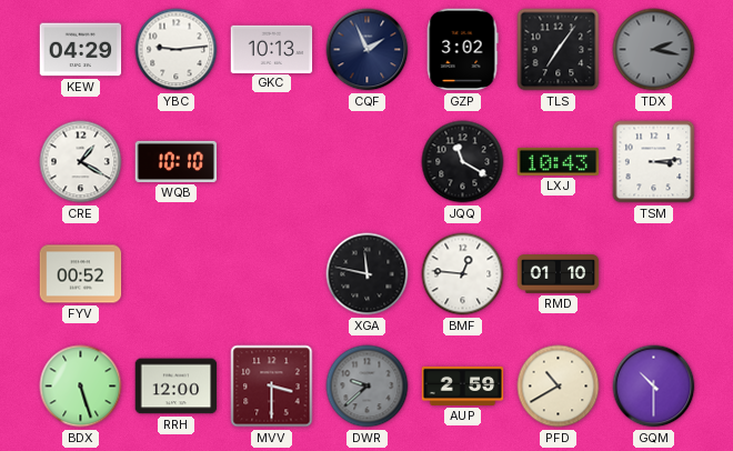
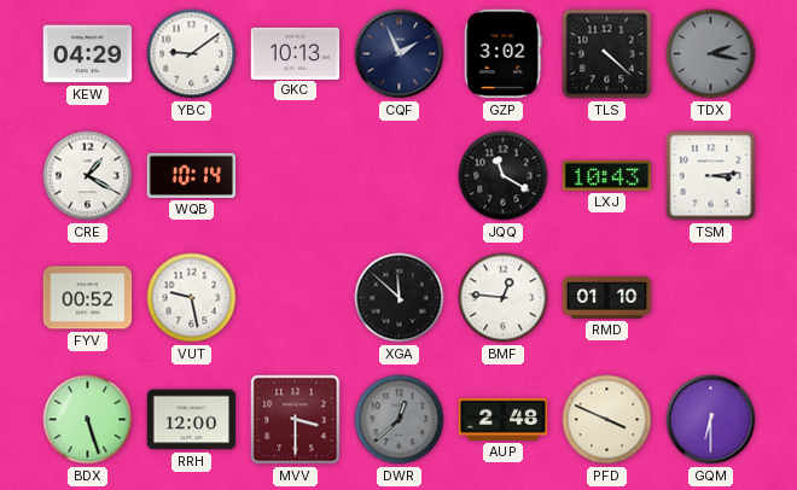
YBC: 9:14 -> 9:09 (192, 54)
TLS: 7:06 -> 4:22 (607, 54)
WQB: 10:10 -> 10:14 (192, 175)
VUT: none -> 9:28 (192, 298)
XGA: 11:47 -> 11:52 (400, 298)
DWR: 9:38 -> 12:38 (400, 420)
AUP: 2:59 -> 2:48 (504, 419)
PFD: 10:40 -> 3:49 (607, 420)
GQM: 10:30 -> 6:30 (711, 420)
